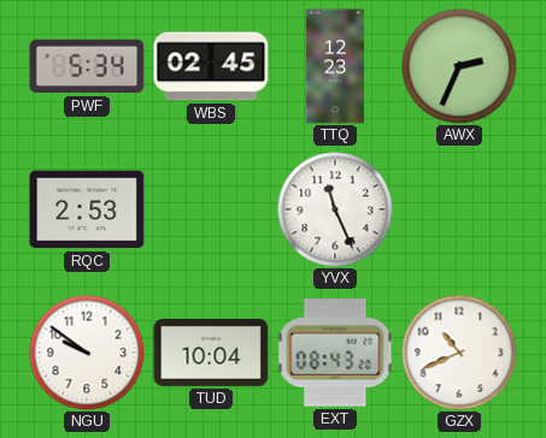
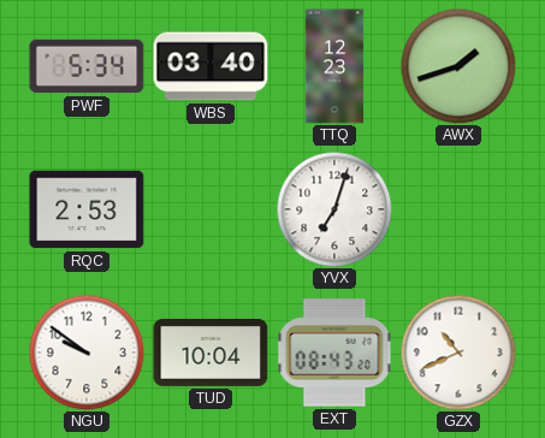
WBS: 02:45 -> 03:40 (211, 66)
AWX: 2:34 -> 1:42 (458, 66)
YVX: 11:26 -> 7:03 (334, 209)
